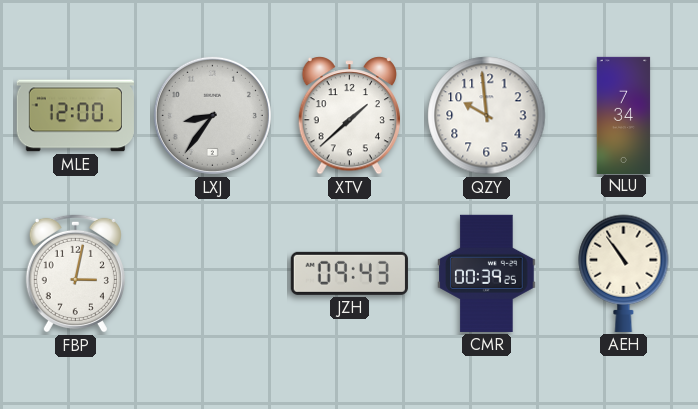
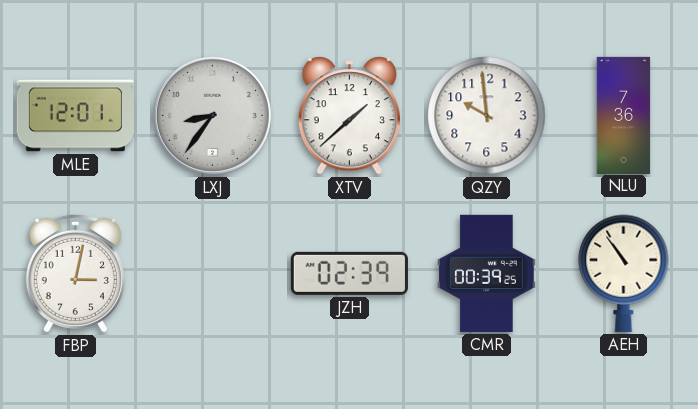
MLE: 12:00 -> 12:01 (75, 116)
NLU: 7:34 -> 7:36 (624, 115)
JZH: 09:43 -> 02:39 (349, 273)
